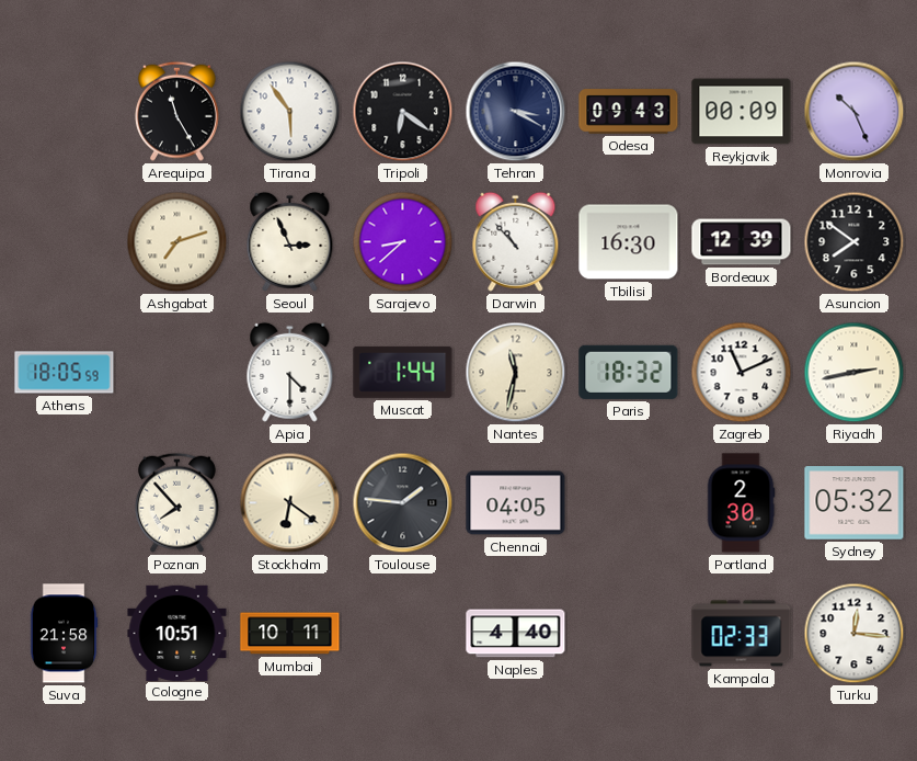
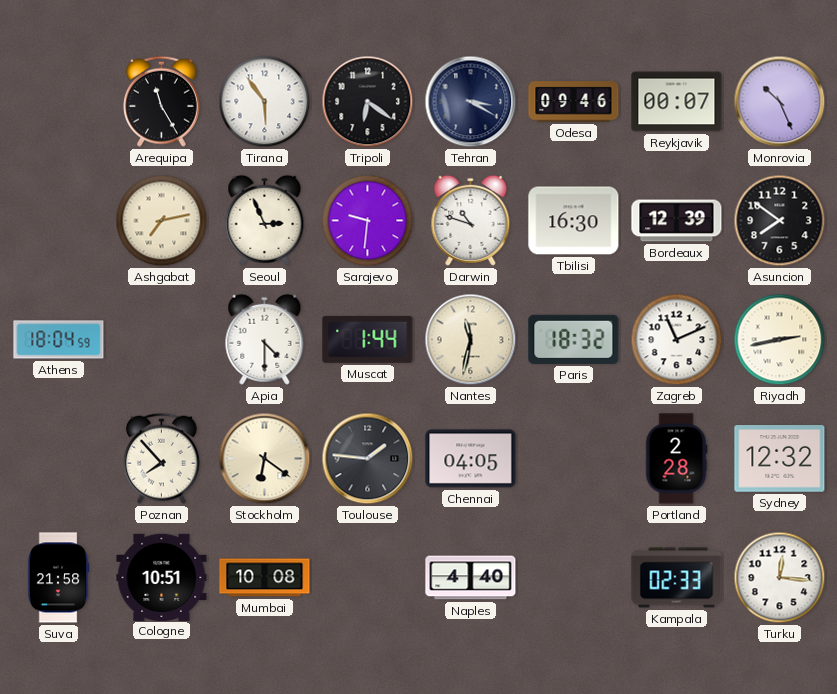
Odesa: 09:43 -> 09:46 (574, 102)
Reykjavik: 00:09 -> 00:07 (677, 102)
Ashgabat: 7:12 -> 7:13 (162, 221)
Sarajevo: 8:38 -> 9:31 (368, 221)
Darwin: 10:53 -> 10:48 (471, 220)
Athens: 18:05 -> 18:04 (59, 340)
Portland: 2:30 -> 2:28 (676, 459)
Sydney: 05:32 -> 12:32 (780, 459)
Mumbai: 10:11 -> 10:08 (265, 578)
